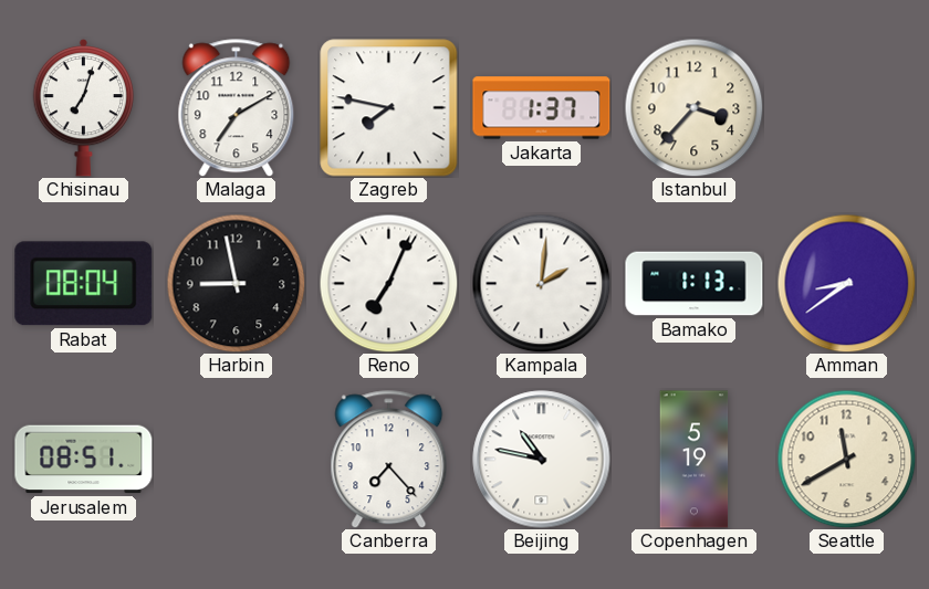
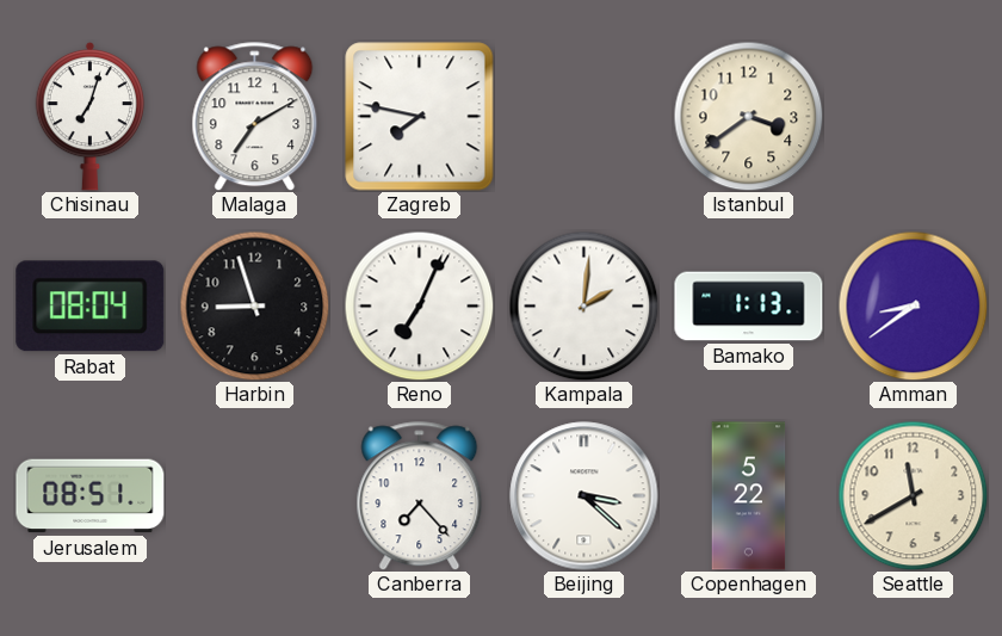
Jakarta: 1:37 -> none (542, 108)
Istanbul: 3:37 -> 3:39 (748, 116)
Harbin: 8:58 -> 8:57 (254, 305)
Beijing: 10:47 -> 3:22 (584, 496)
Copenhagen: 5:19 -> 5:22 (749, 496)
